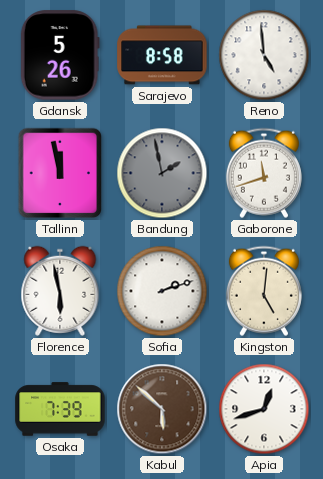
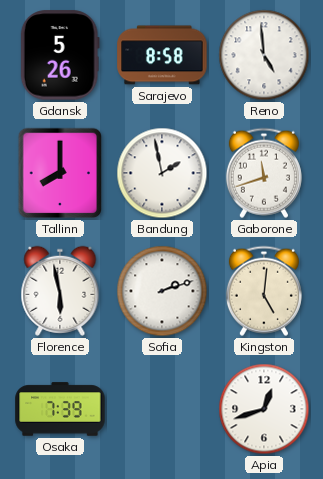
Tallinn: 11:58 -> 8:00 (60, 173)
Bandung dial: grey -> white (162, 173)
Kabul: 5:52 -> none (162, 409)
